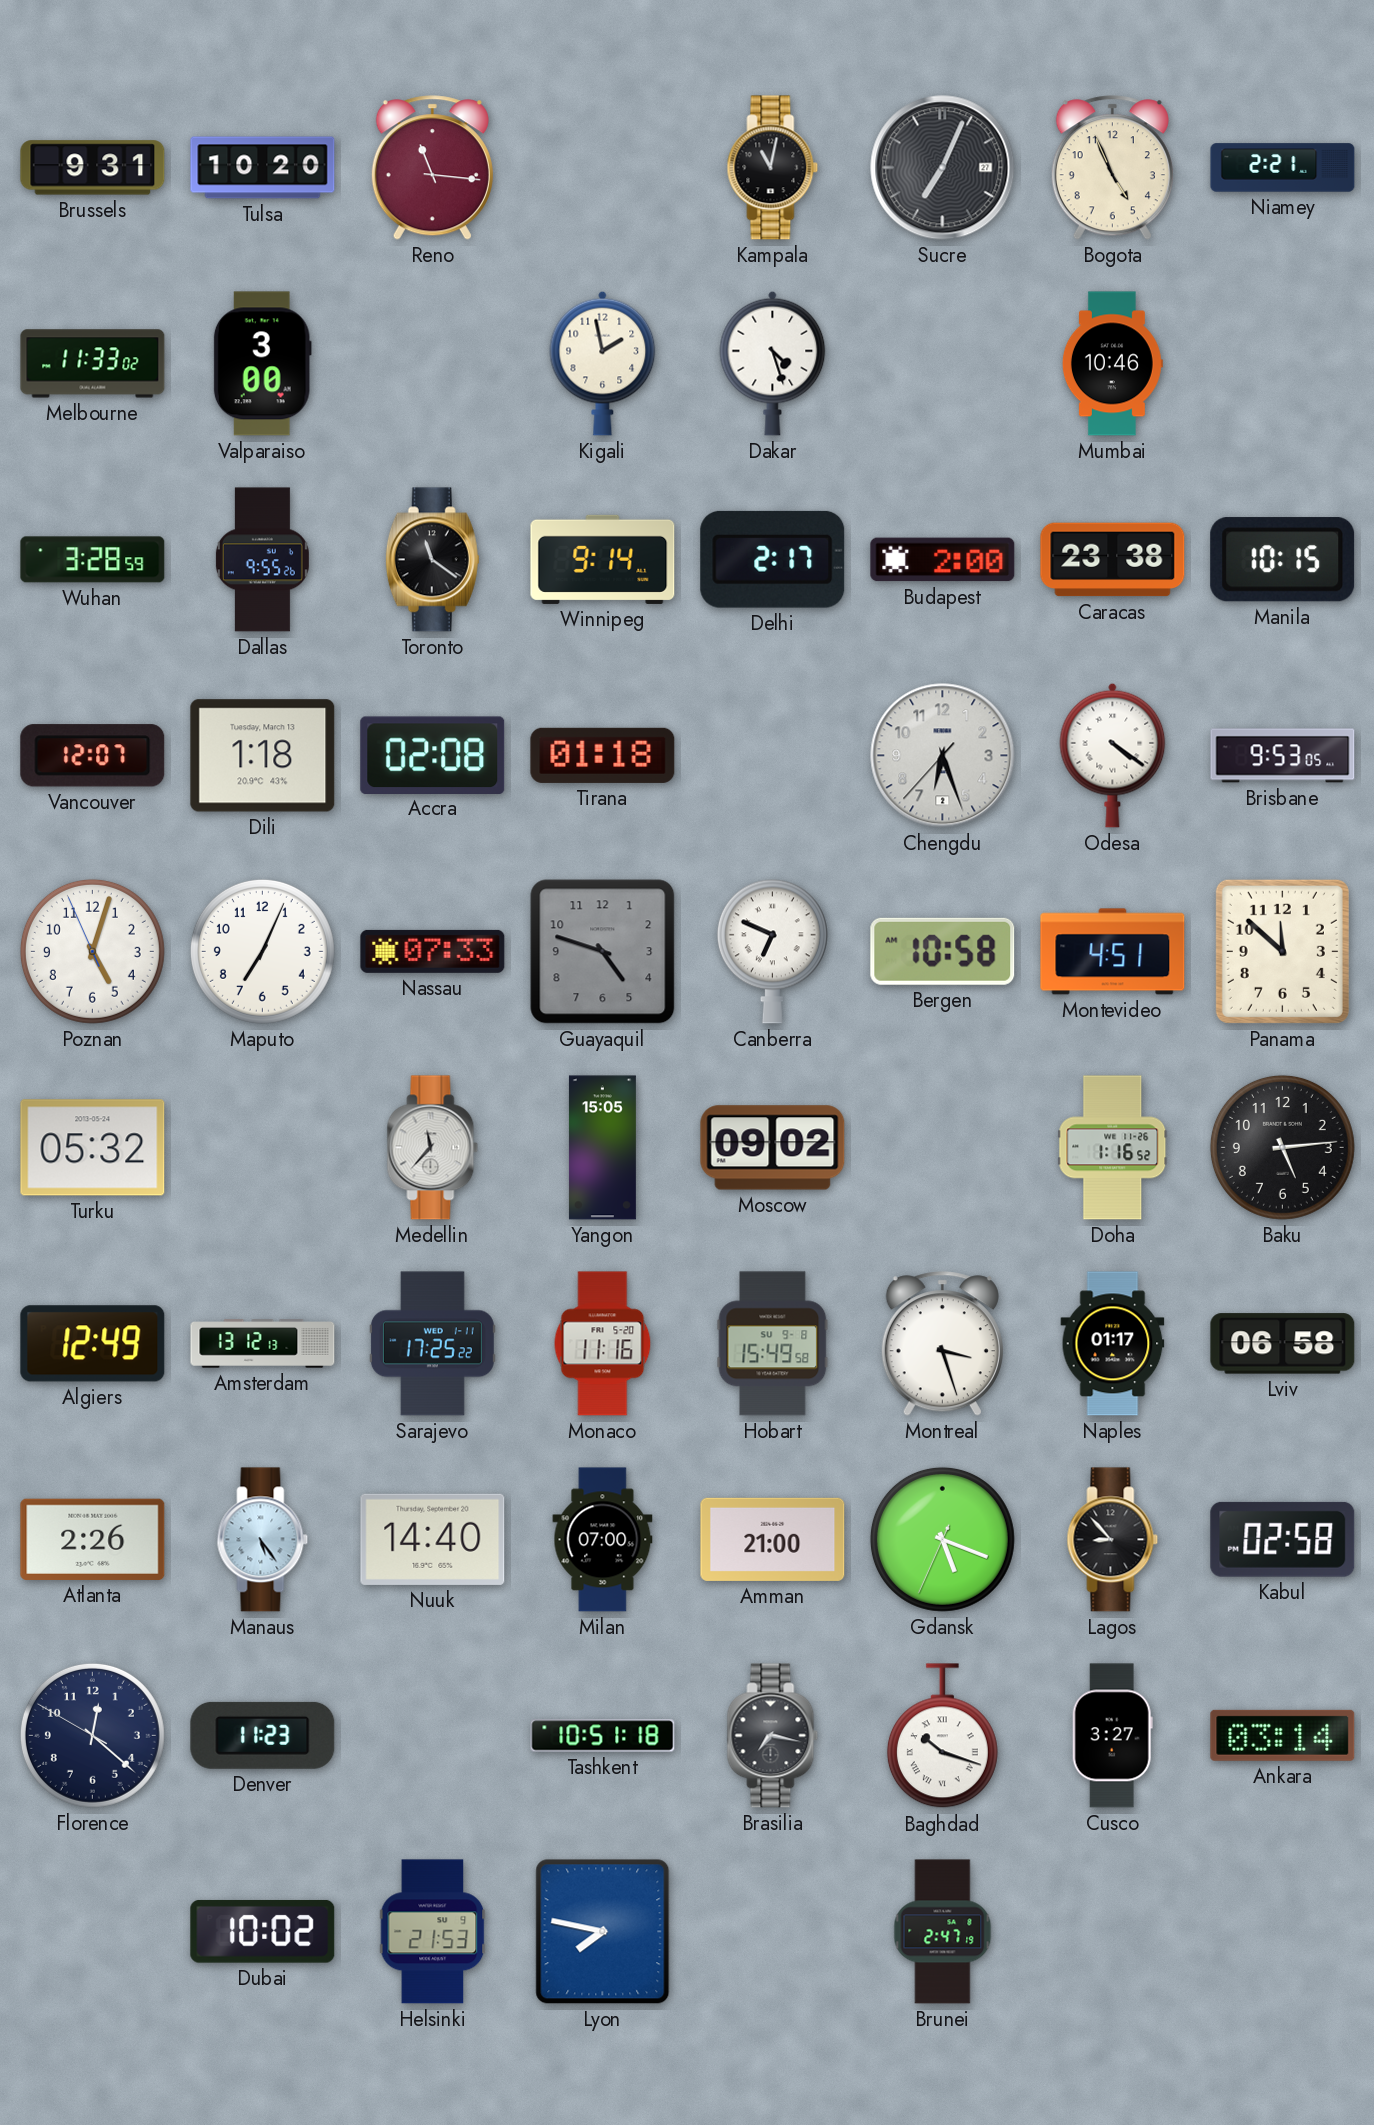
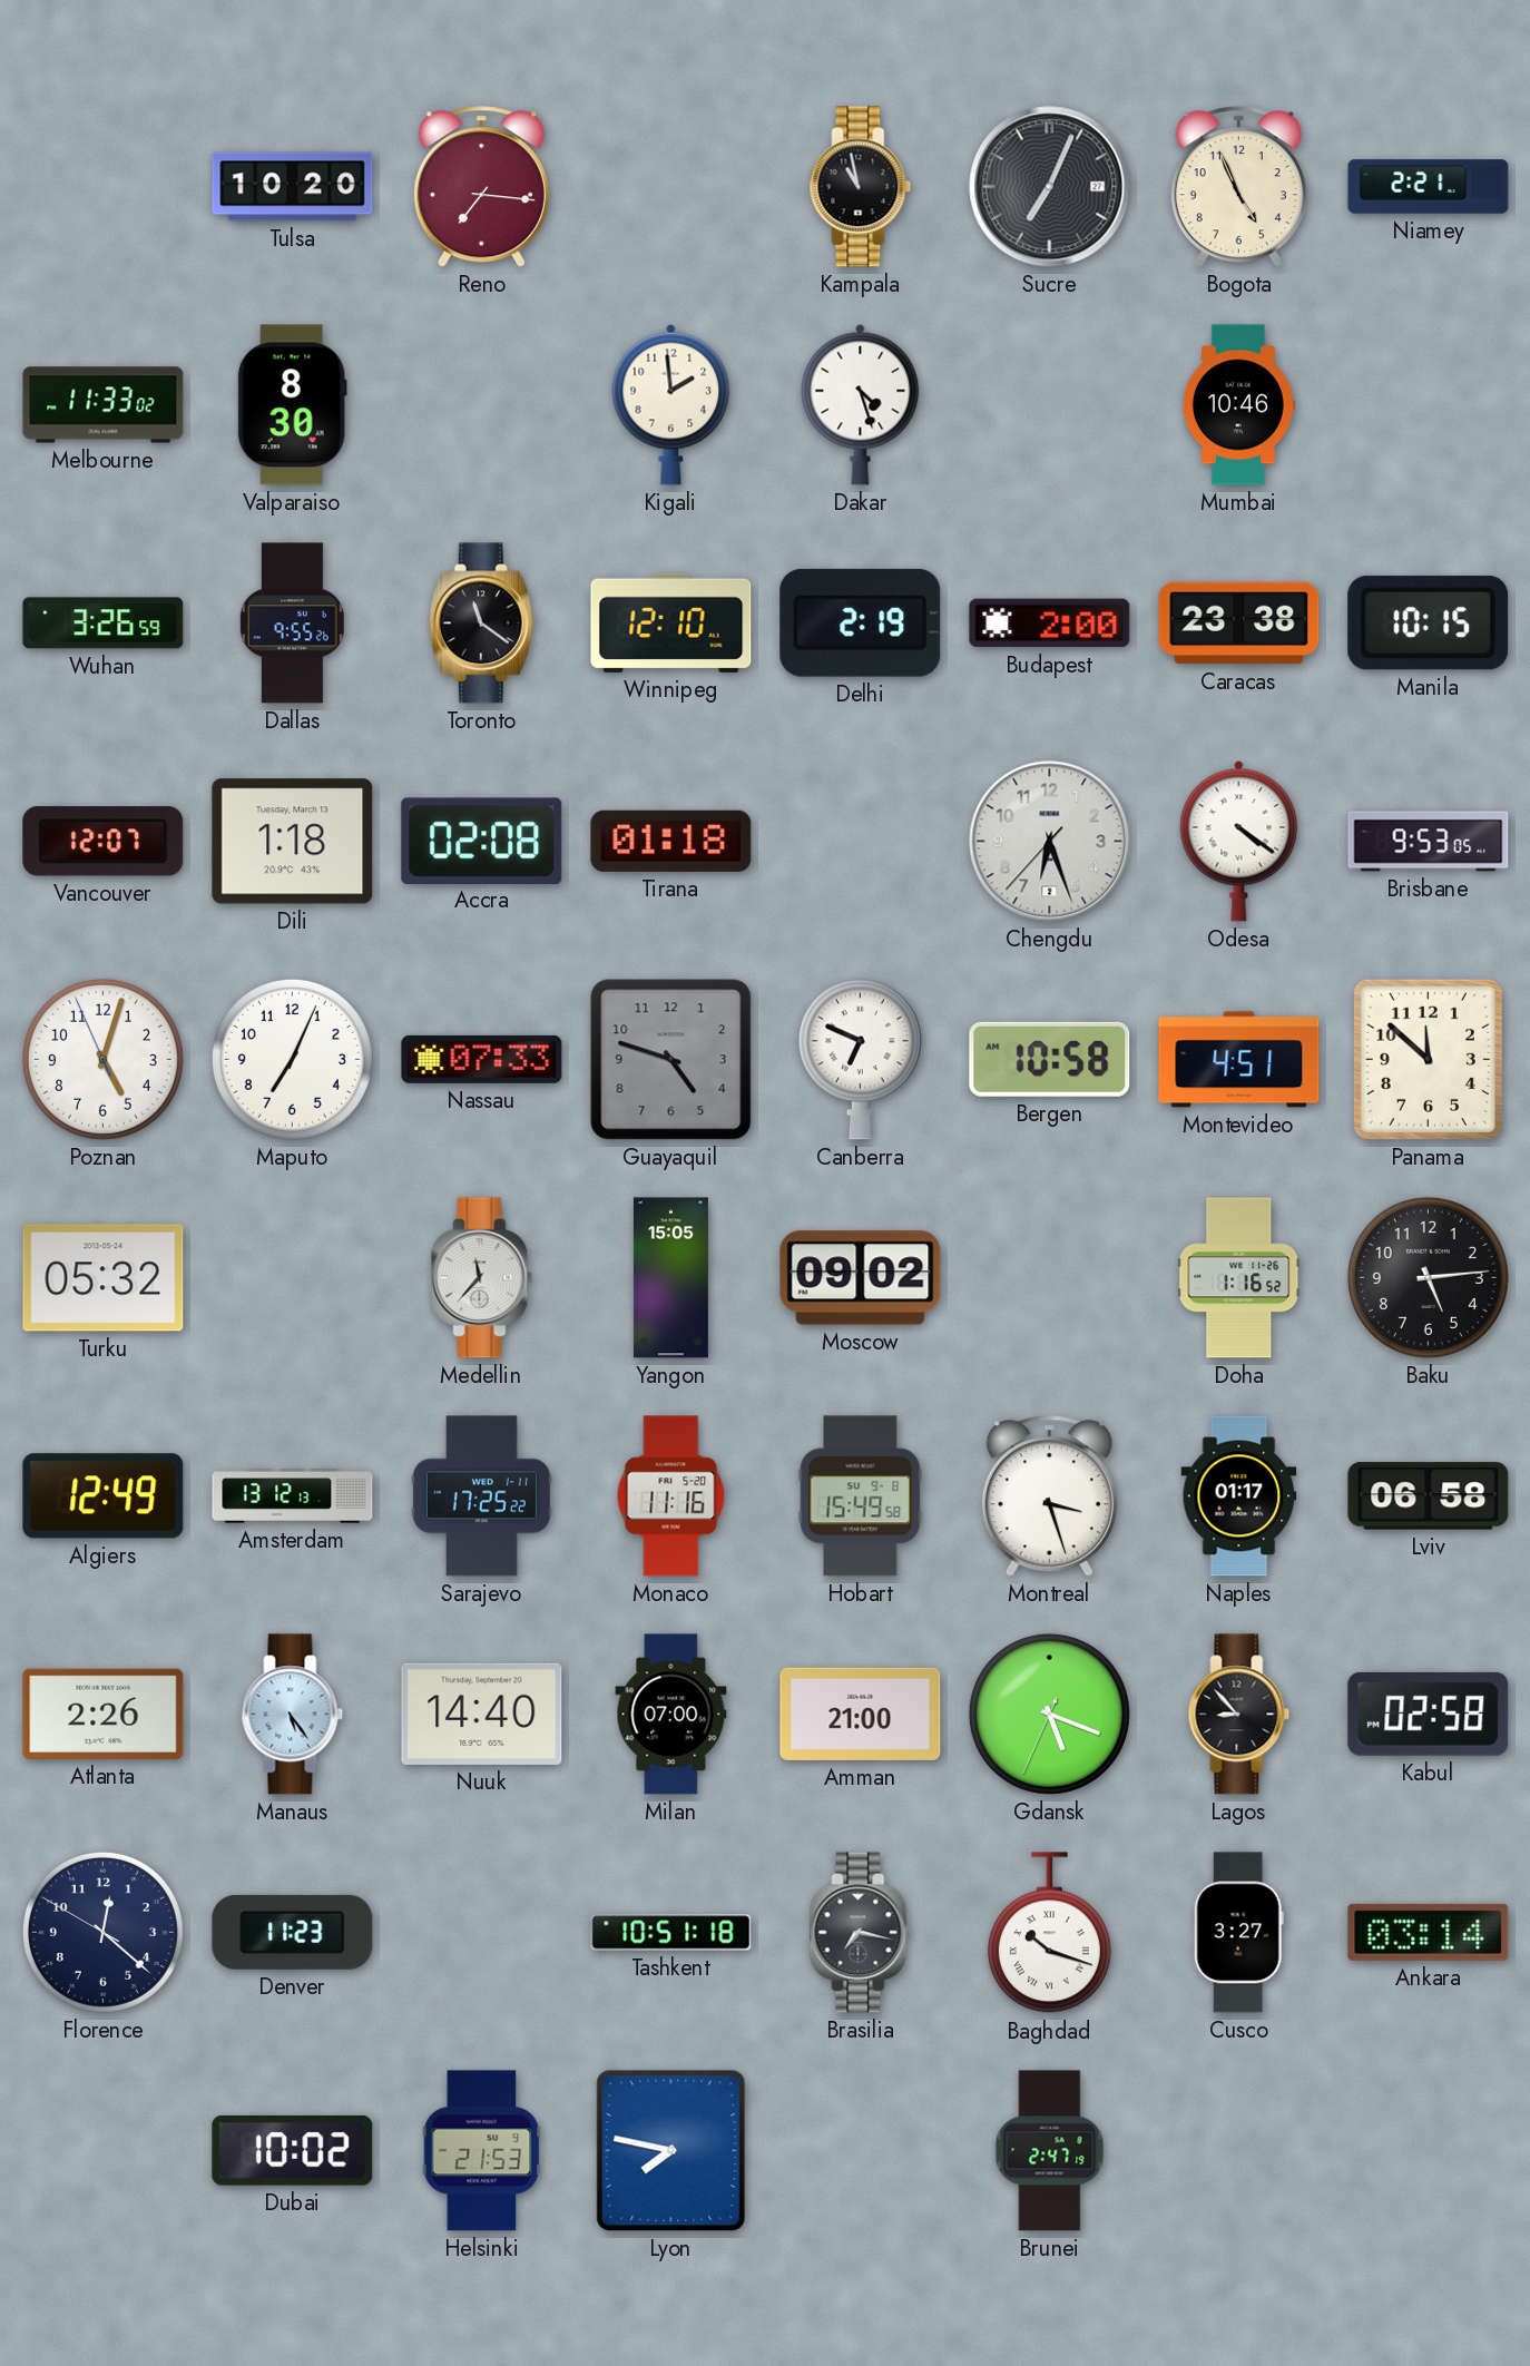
Brussels: 9:31 -> none (93, 168)
Reno: 11:16 -> 7:16 (481, 187)
Kampala: 11:02 -> 10:58 (861, 187)
Valparaiso: 3:00 -> 8:30 (292, 405)
Kigali: 1:58 -> 1:59 (671, 404)
Wuhan: 3:28 -> 3:26 (104, 624)
Winnipeg: 9:14 -> 12:10 (671, 622)
Delhi: 2:17 -> 2:19 (861, 622)
